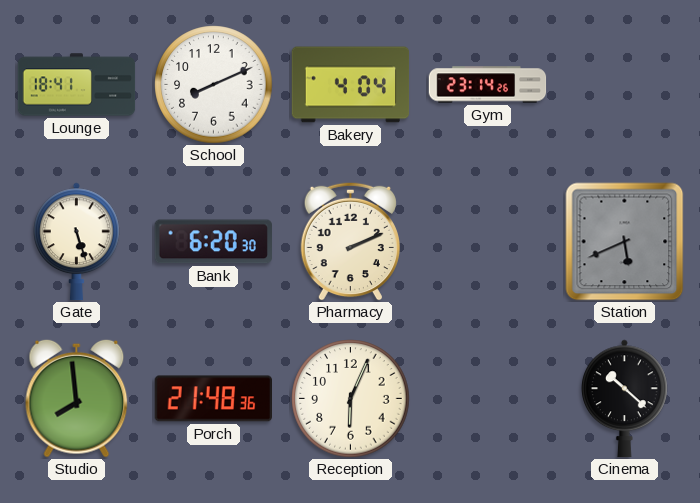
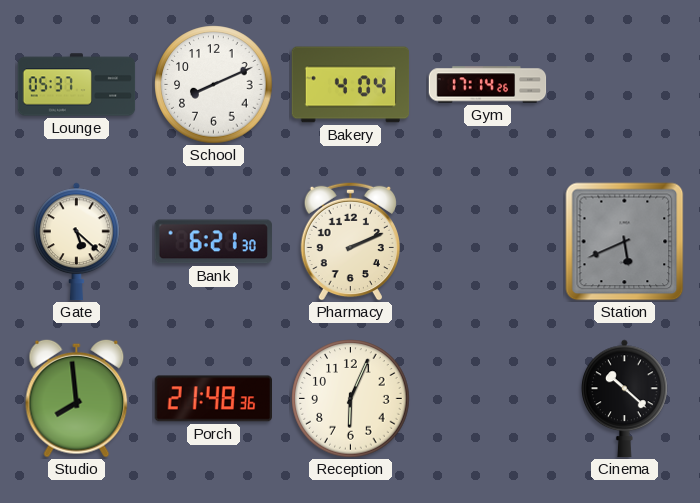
Lounge: 18:41 -> 05:37 (77, 85)
Gym: 23:14 -> 17:14 (488, 85)
Gate: 5:27 -> 5:22 (77, 242)
Bank: 6:20 -> 6:21 (213, 242)
